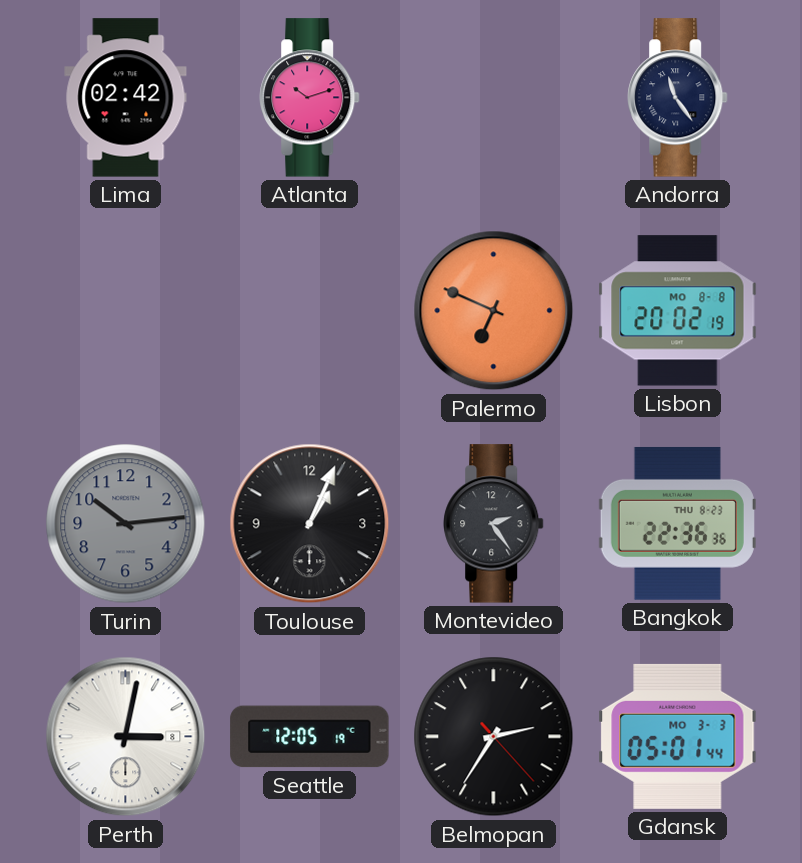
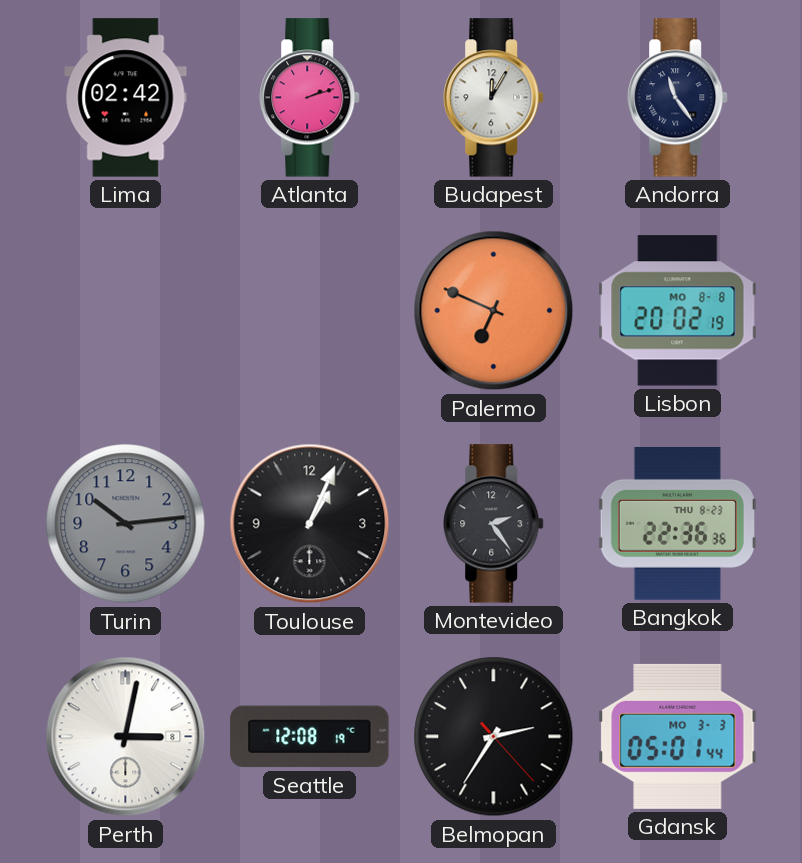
Atlanta: 10:12 -> 2:12 (310, 98)
Budapest: none -> 12:05 (494, 98)
Seattle: 12:05 -> 12:08 (310, 737)
